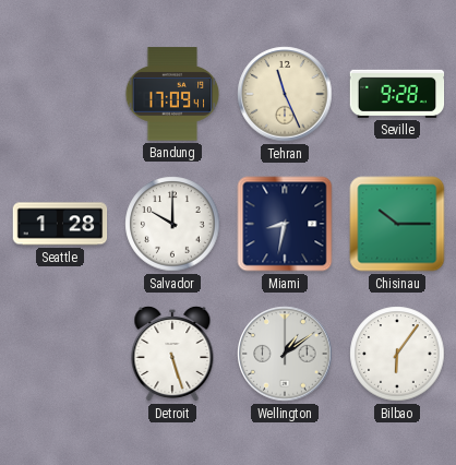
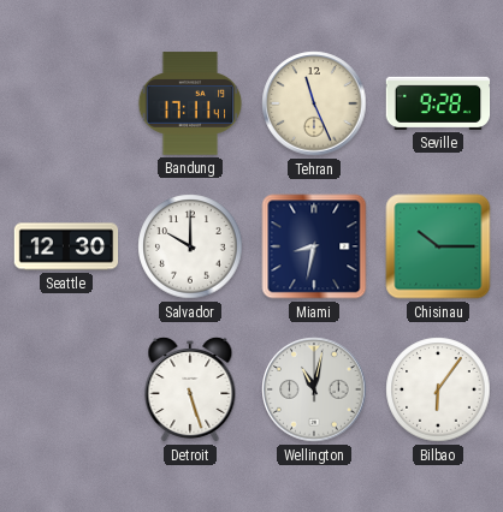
Bandung: 17:09 -> 17:11 (190, 103)
Seattle: 1:28 -> 12:30 (66, 246)
Wellington: 1:09 -> 11:02 (314, 389)
